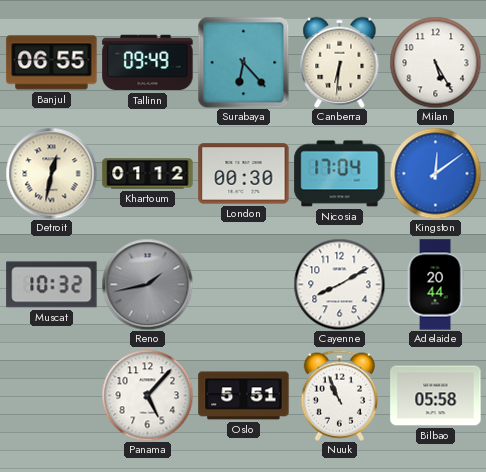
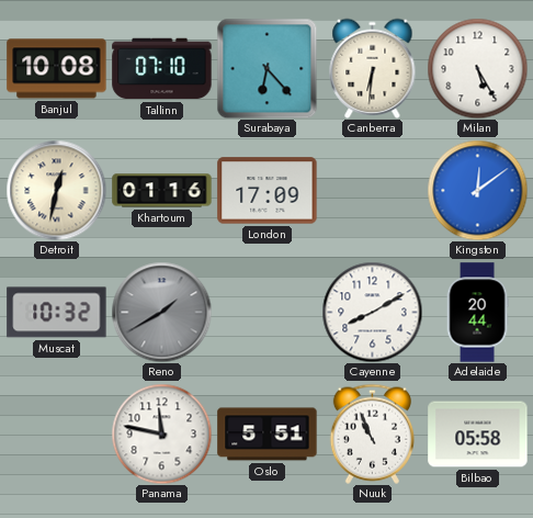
Banjul: 06:55 -> 10:08 (57, 69)
Tallinn: 09:49 -> 07:10 (162, 69)
Khartoum: 01:12 -> 01:16 (162, 191)
London: 00:30 -> 17:09 (268, 191)
Nicosia: 17:04 -> none (340, 174)
Reno: 1:43 -> 1:40 (161, 312)
Panama: 5:07 -> 11:47 (161, 433)
